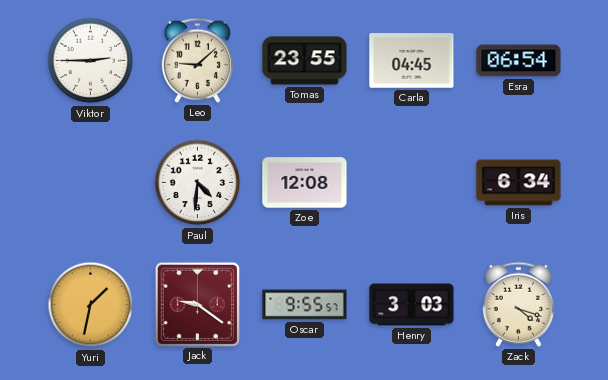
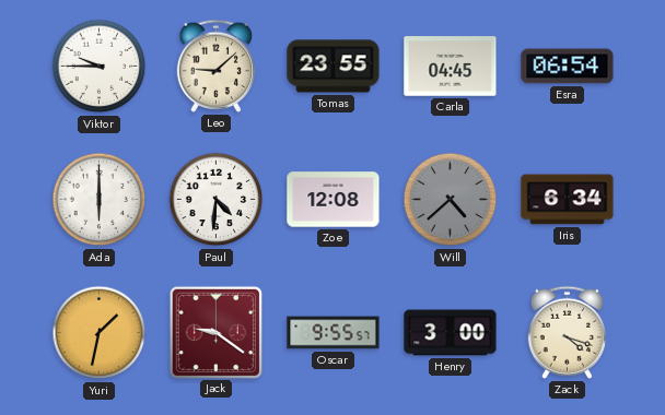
Viktor: 2:45 -> 9:45 (100, 67)
Ada: none -> 6:00 (100, 200)
Will: none -> 4:38 (451, 200)
Henry: 3:03 -> 3:00 (451, 333)
